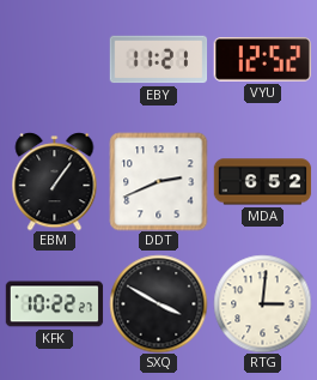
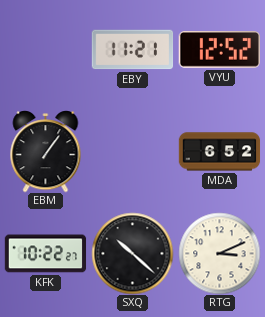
DDT: 2:41 -> none (158, 181)
SXQ: 3:50 -> 10:22 (132, 253)
RTG: 3:01 -> 3:11 (219, 253)
